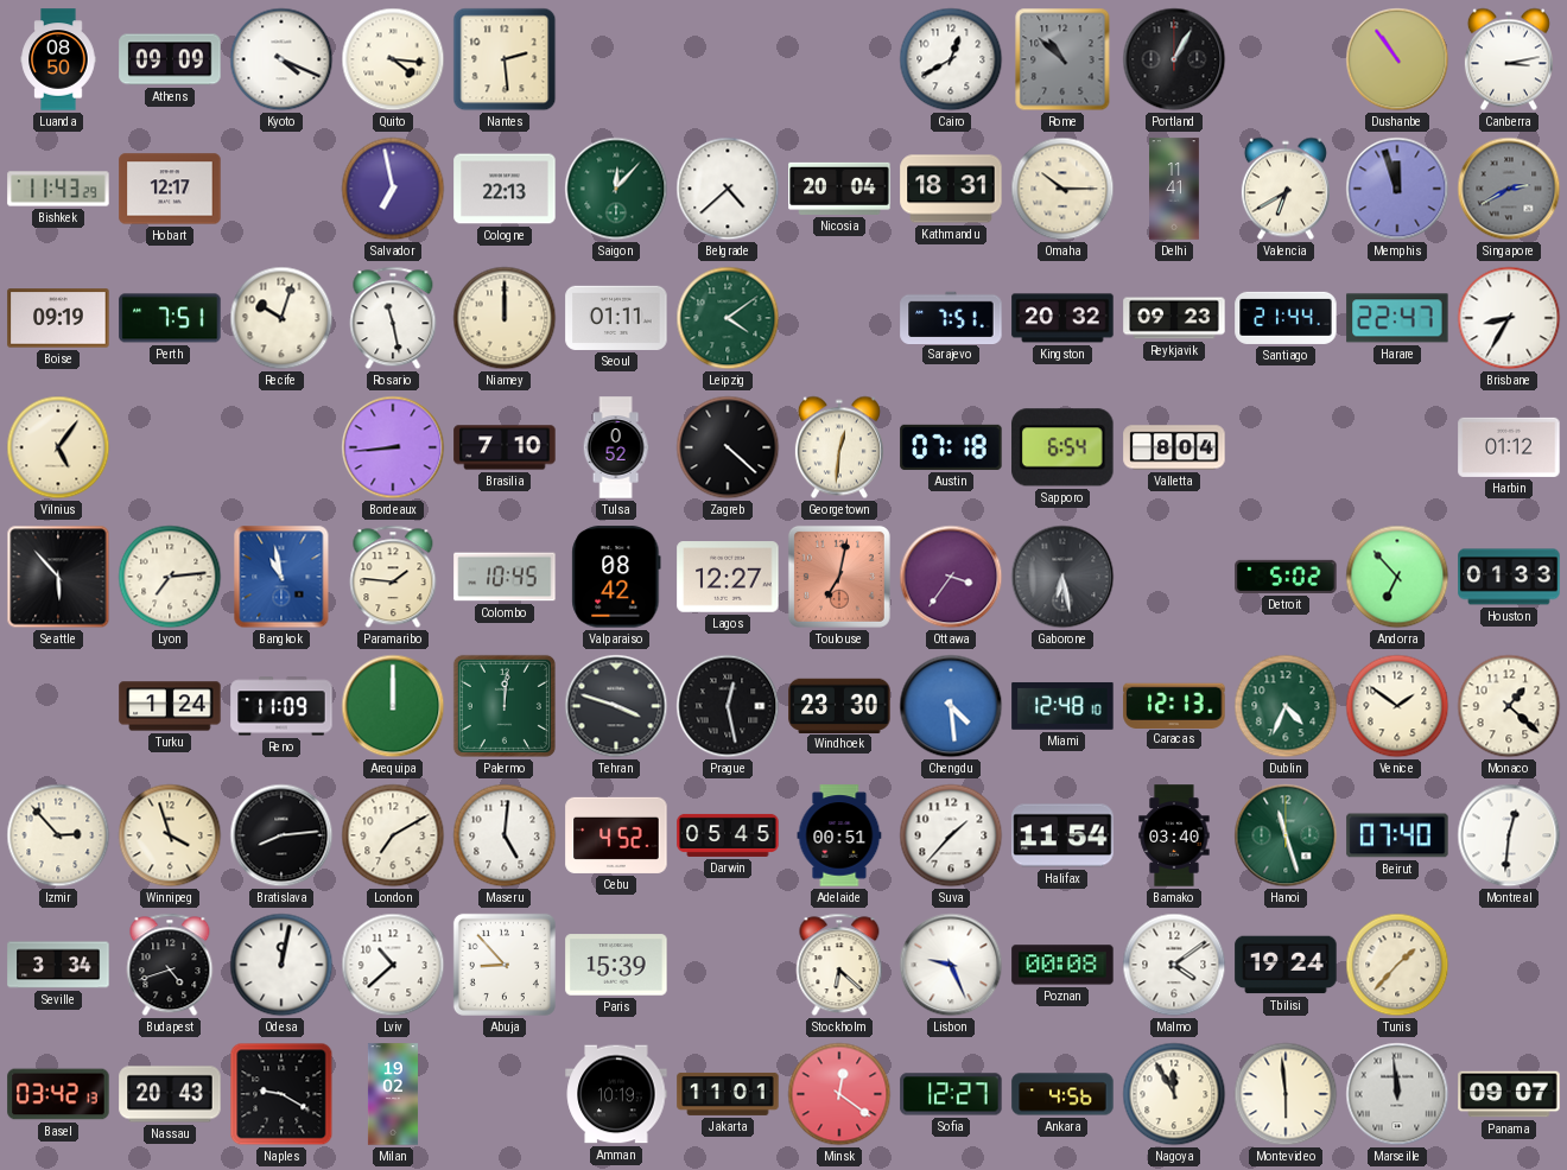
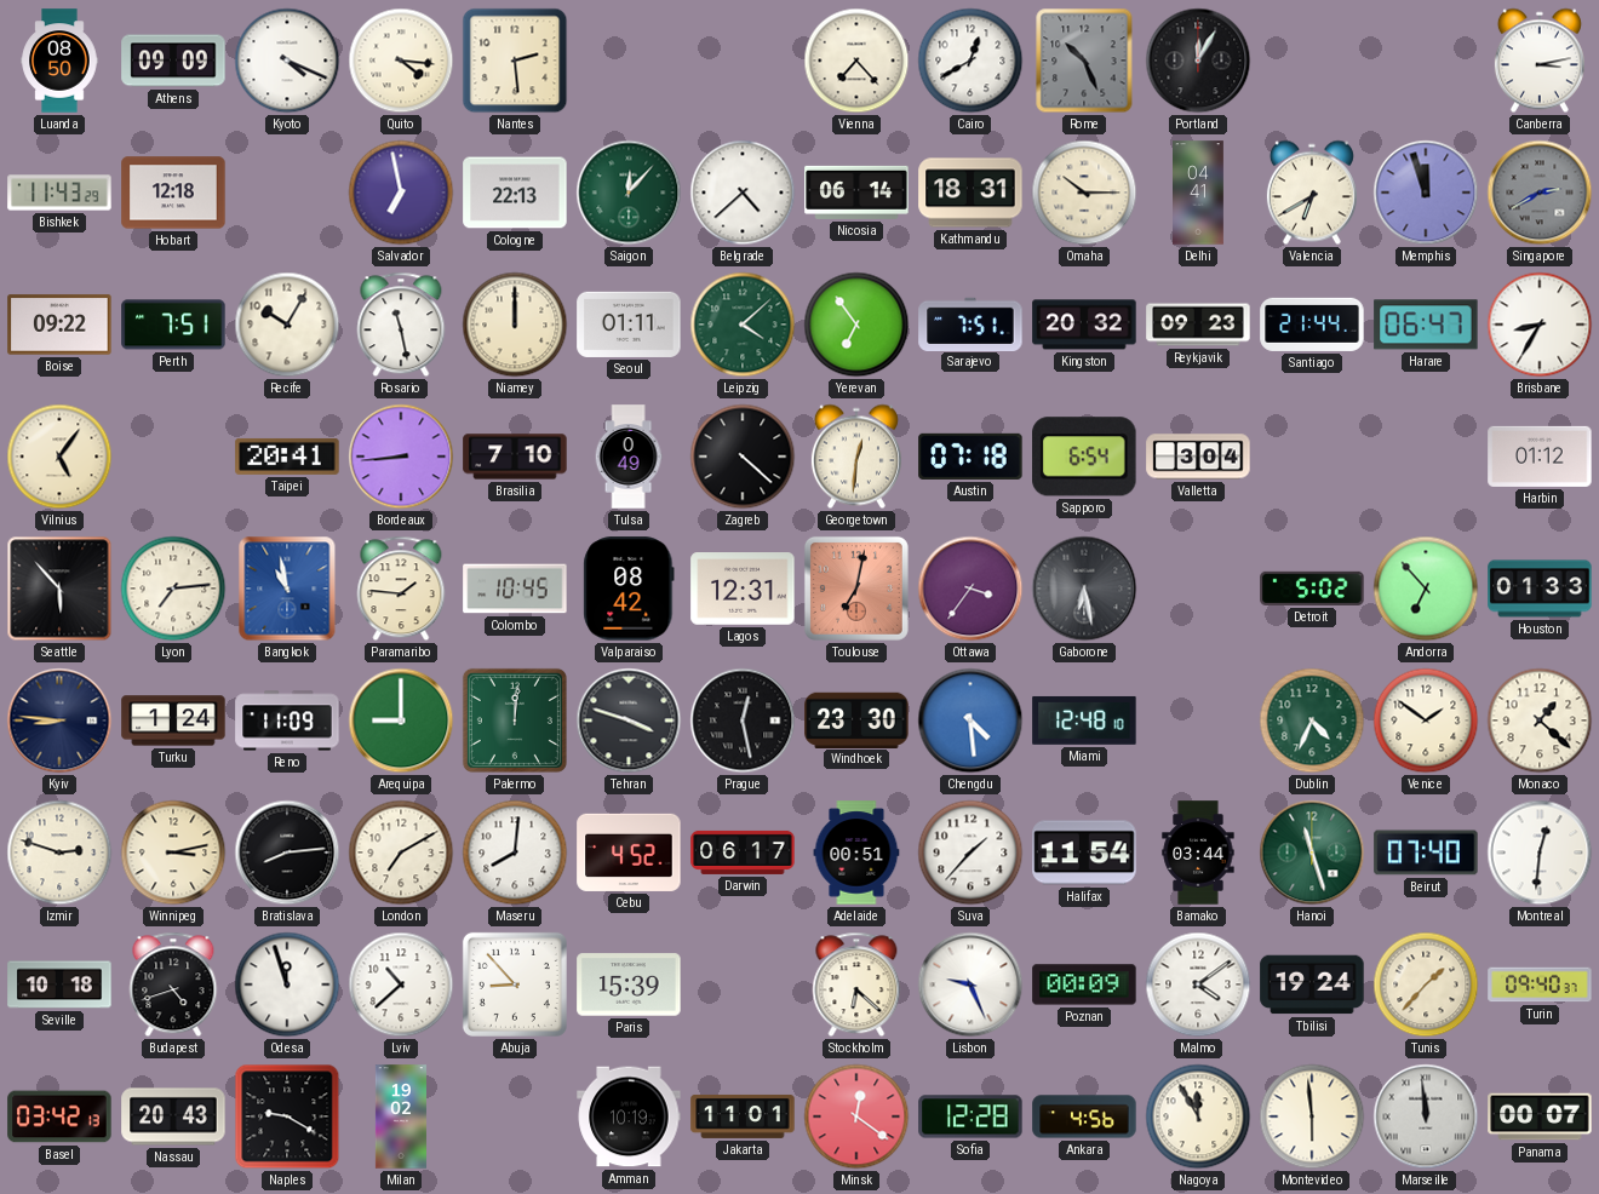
Vienna: none -> 7:23 (856, 61)
Rome: 10:52 -> 10:26 (1084, 61)
Portland: 1:05 -> 12:05 (1198, 61)
Dushanbe: 10:54 -> none (1397, 59)
Hobart: 12:17 -> 12:18 (173, 193)
Nicosia: 20:04 -> 06:14 (856, 193)
Delhi: 11:41 -> 04:41 (1199, 193)
Boise: 09:19 -> 09:22 (59, 325)
Recife: 10:03 -> 10:05 (287, 325)
Leipzig: 4:09 -> 4:08 (743, 325)
Yerevan: none -> 6:54 (856, 325)
Harare: 22:47 -> 06:47 (1426, 325)
Taipei: none -> 20:41 (287, 457)
Tulsa: 0:52 -> 0:49 (629, 457)
Valletta: 8:04 -> 3:04 (1198, 457)
Lagos: 12:27 -> 12:31 (743, 589)
Kyiv: none -> 8:46 (59, 721)
Arequipa: 12:00 -> 9:00 (401, 721)
Caracas: 12:13 -> none (1174, 705)
Izmir: 2:53 -> 2:48 (59, 853)
Winnipeg: 3:57 -> 3:13 (173, 853)
Maseru: 5:01 -> 8:01 (515, 853)
Darwin: 05:45 -> 06:17 (743, 853)
Bamako: 03:40 -> 03:44 (1198, 853)
Seville: 3:34 -> 10:18 (59, 985)
Odesa: 12:02 -> 11:57 (287, 985)
Poznan: 00:08 -> 00:09 (1084, 985)
Turin: none -> 09:40 (1540, 985)
Sofia: 12:27 -> 12:28 (970, 1116)
Panama: 09:07 -> 00:07 (1540, 1116)
